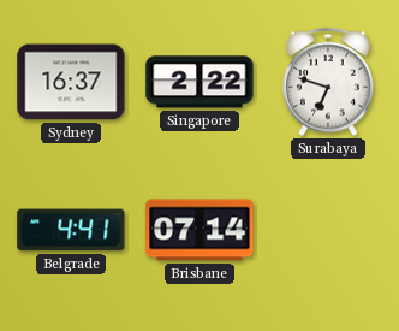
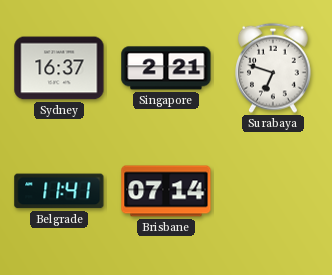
Singapore: 2:22 -> 2:21 (166, 68)
Belgrade: 4:41 -> 11:41 (59, 191)
